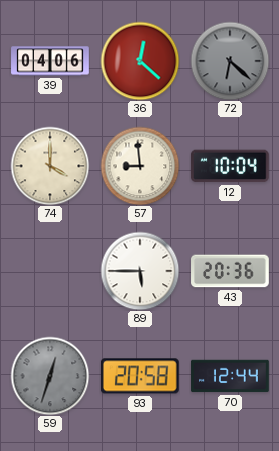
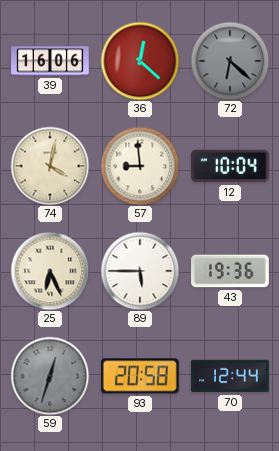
39: 04:06 -> 16:06 (50, 61)
74: 4:00 -> 4:02 (50, 166)
25: none -> 6:26 (50, 271)
43: 20:36 -> 19:36 (230, 271)
